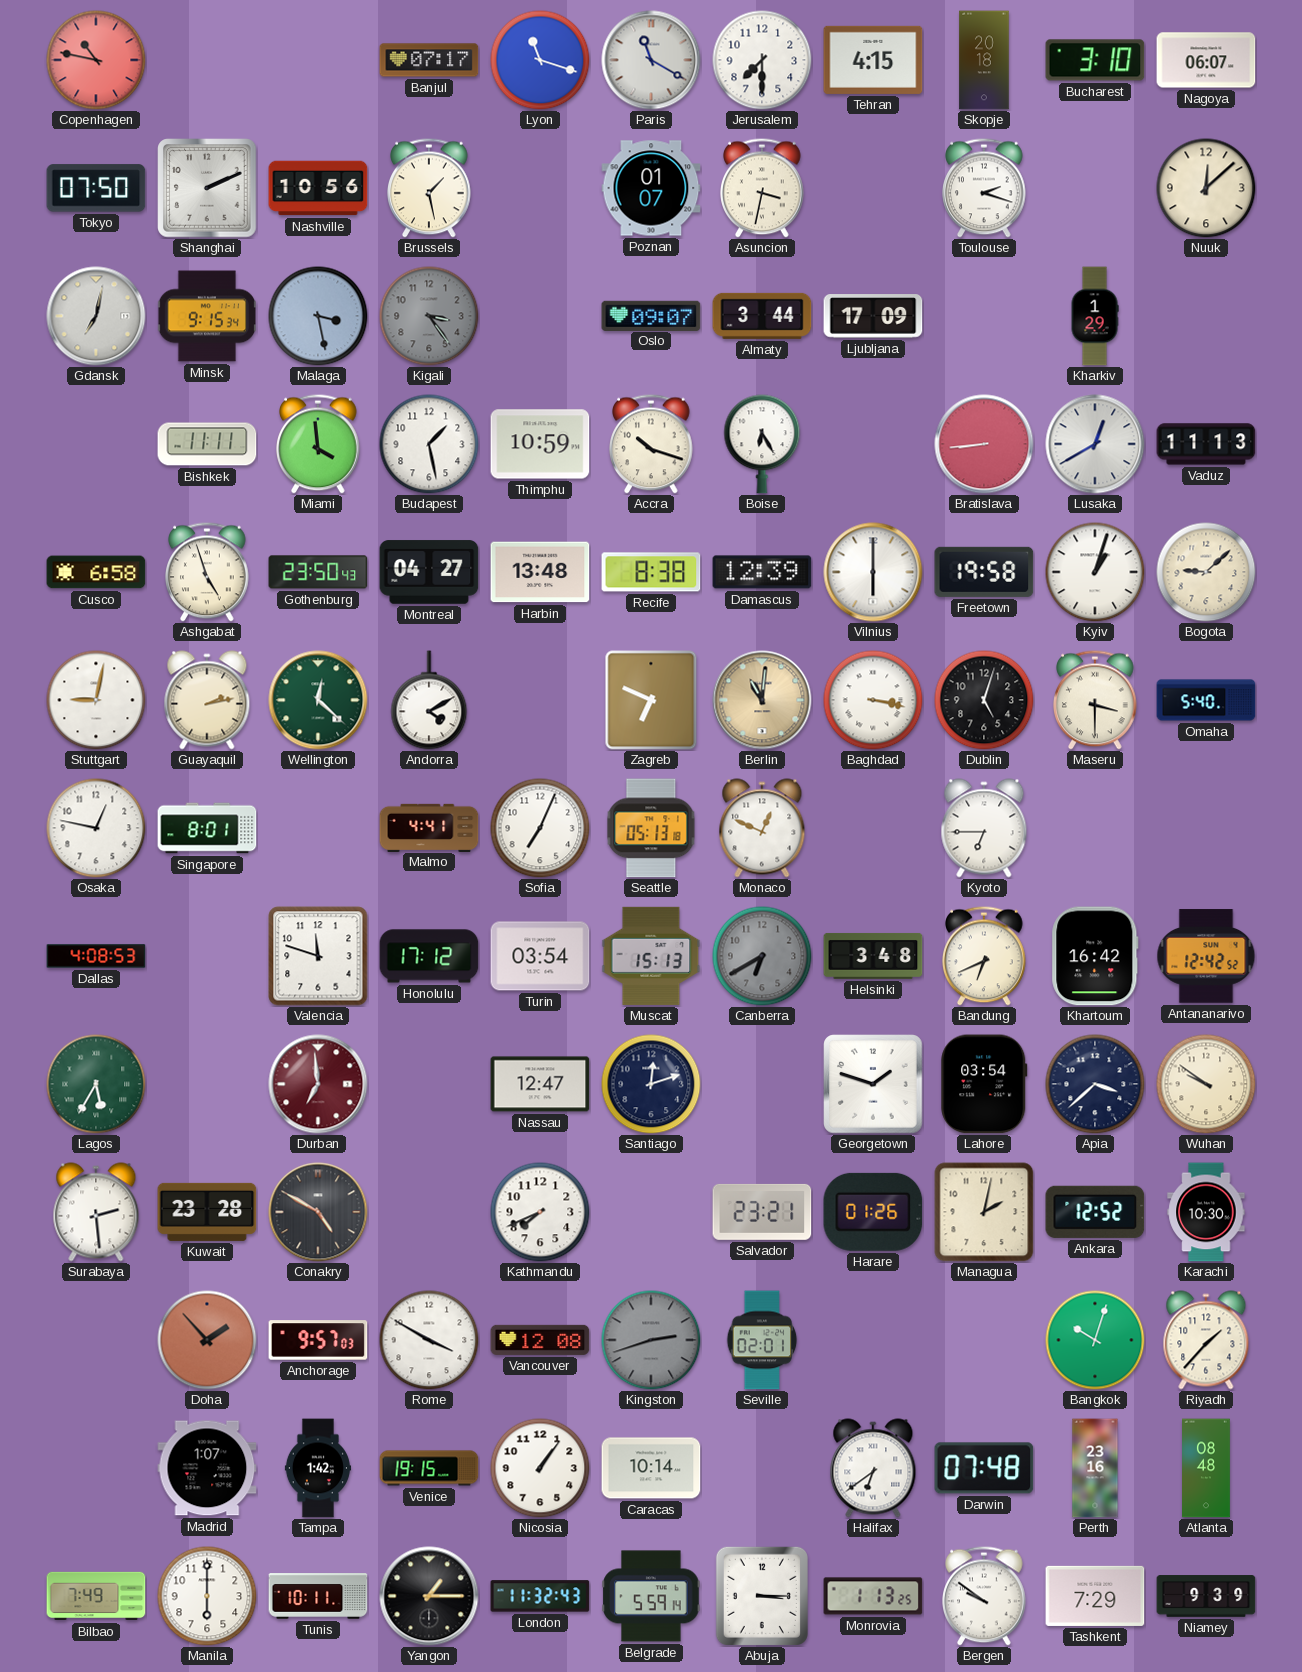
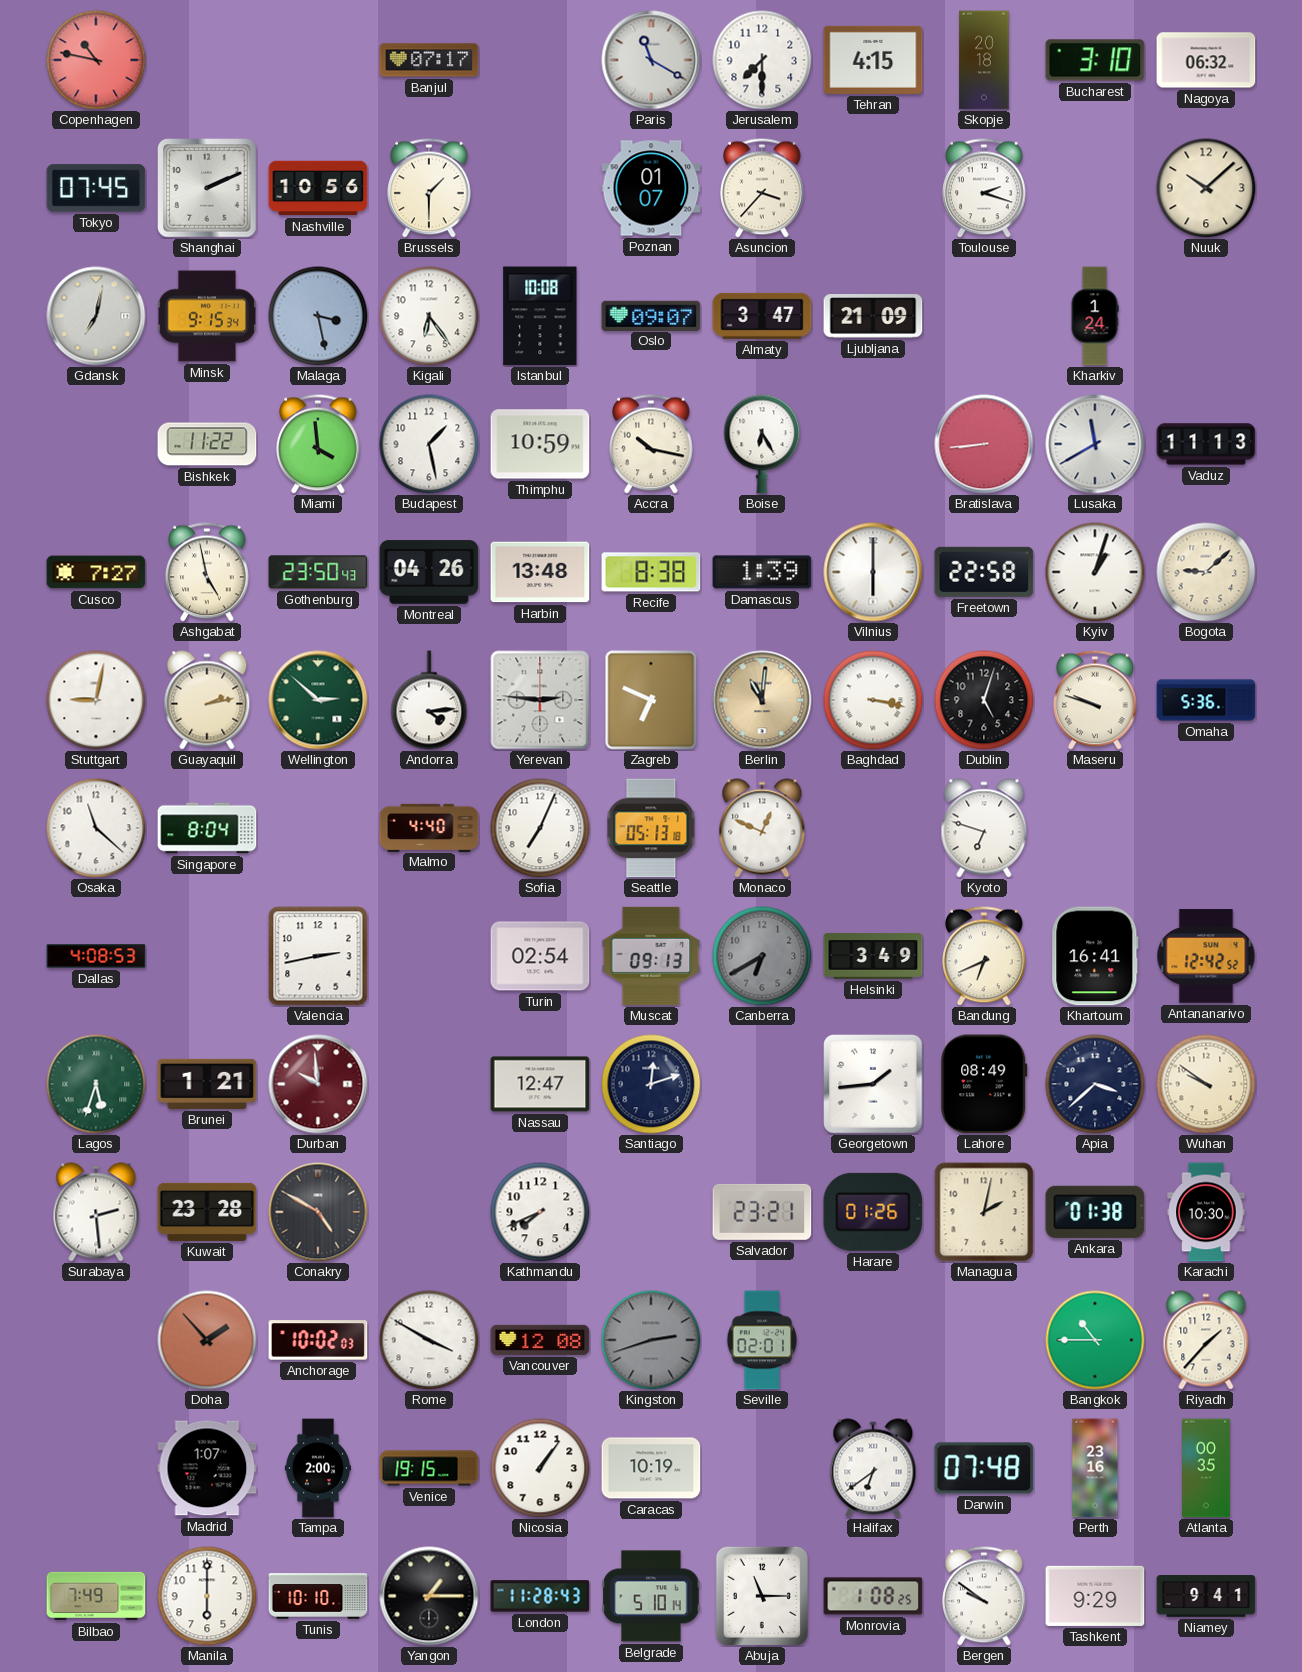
Lyon: 11:18 -> none (540, 60)
Nagoya: 06:07 -> 06:32 (1206, 60)
Tokyo: 07:50 -> 07:45 (96, 188)
Brussels: 1:28 -> 1:30 (429, 188)
Asuncion: 3:32 -> 3:37 (762, 188)
Nuuk: 12:08 -> 10:08 (1206, 188)
Kigali: 3:24 -> 6:24 (429, 316)
Kigali dial: grey -> white (429, 316)
Istanbul: none -> 10:08 (540, 316)
Almaty: 3:44 -> 3:47 (762, 316)
Ljubljana: 17:09 -> 21:09 (873, 316)
Kharkiv: 1:29 -> 1:24 (1095, 316)
Bishkek: 11:11 -> 11:22 (207, 444)
Accra: 10:18 -> 10:17 (651, 444)
Lusaka: 12:40 -> 11:40 (1095, 444)
Cusco: 6:58 -> 7:27 (96, 572)
Ashgabat: 4:57 -> 4:58 (207, 572)
Montreal: 04:27 -> 04:26 (429, 572)
Damascus: 12:39 -> 1:39 (762, 572)
Freetown: 19:58 -> 22:58 (984, 572)
Wellington: 12:22 -> 2:52 (318, 700)
Andorra: 4:10 -> 4:14 (429, 700)
Yerevan: none -> 2:46 (540, 700)
Maseru: 3:30 -> 9:48 (1095, 700)
Omaha: 5:40 -> 5:36 (1206, 700)
Osaka: 12:47 -> 11:22 (96, 828)
Singapore: 8:01 -> 8:04 (207, 828)
Malmo: 4:41 -> 4:40 (429, 827)
Kyoto: 6:45 -> 6:48 (984, 828)
Valencia: 11:48 -> 2:43 (318, 956)
Honolulu: 17:12 -> none (429, 956)
Turin: 03:54 -> 02:54 (540, 956)
Muscat: 15:13 -> 09:13 (651, 956)
Helsinki: 3:48 -> 3:49 (873, 956)
Khartoum: 16:42 -> 16:41 (1095, 956)
Lagos: 5:35 -> 5:33 (96, 1084)
Brunei: none -> 1:21 (207, 1084)
Durban: 6:59 -> 9:59 (318, 1084)
Georgetown: 1:48 -> 1:44 (873, 1084)
Lahore: 03:54 -> 08:49 (984, 1084)
Ankara: 12:52 -> 01:38 (1095, 1212)
Anchorage: 9:57 -> 10:02 (318, 1340)
Bangkok: 10:03 -> 10:45 (1095, 1340)
Tampa: 1:42 -> 2:00 (317, 1468)
Caracas: 10:14 -> 10:19 (651, 1468)
Atlanta: 08:48 -> 00:35 (1207, 1468)
Tunis: 10:11 -> 10:10 (318, 1596)
London: 11:32 -> 11:28 (540, 1596)
Belgrade: 5:59 -> 5:10 (651, 1596)
Abuja: 3:15 -> 11:15 (762, 1596)
Monrovia: 1:13 -> 1:08 (873, 1596)
Tashkent: 7:29 -> 9:29 (1095, 1596)
Niamey: 9:39 -> 9:41 (1206, 1596)
